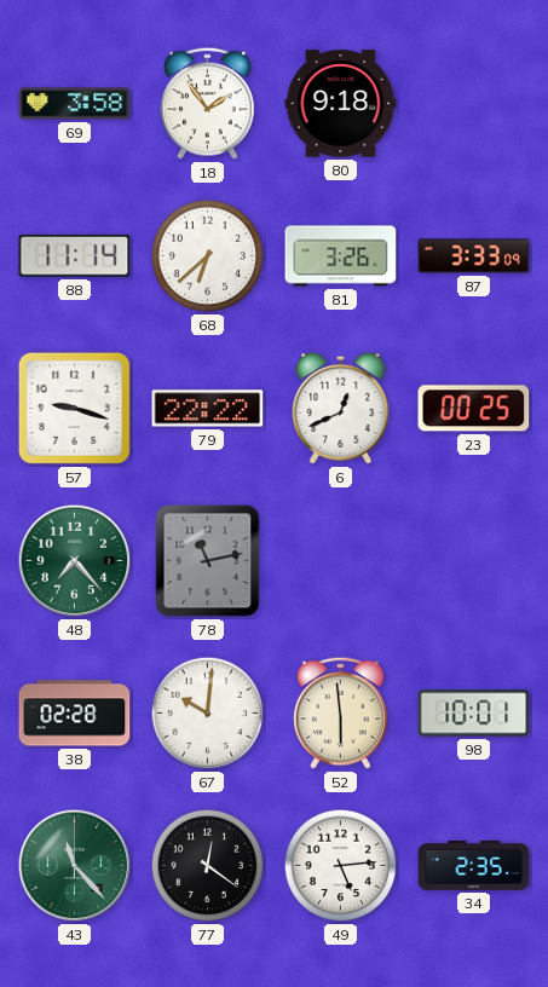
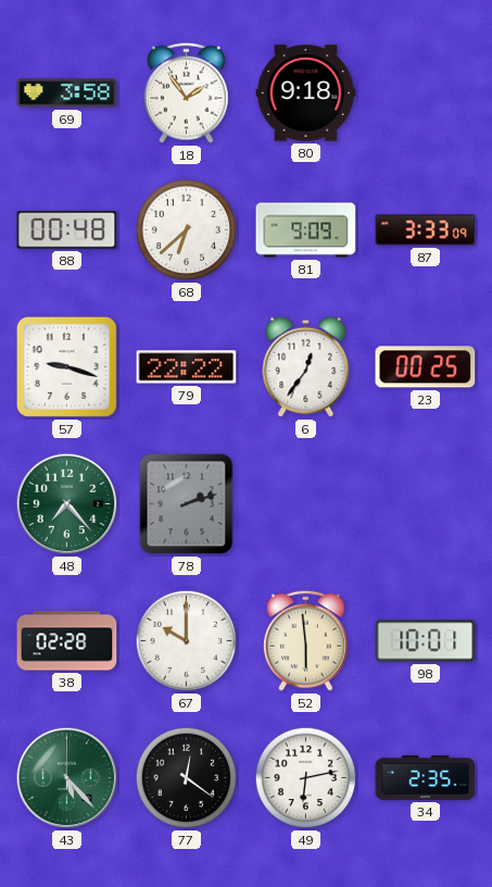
88: 11:14 -> 00:48 (67, 230)
81: 3:26 -> 9:09 (306, 230)
6: 12:41 -> 12:36 (306, 366)
78: 11:13 -> 2:12 (187, 504)
67: 10:01 -> 10:00 (187, 641)
43: 11:23 -> 5:23 (67, 778)
49: 5:14 -> 6:13 (306, 778)
